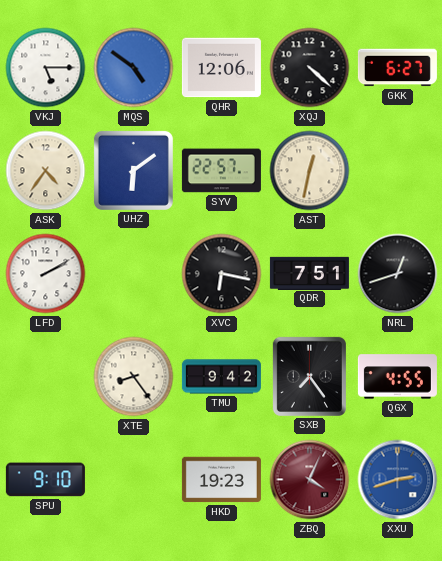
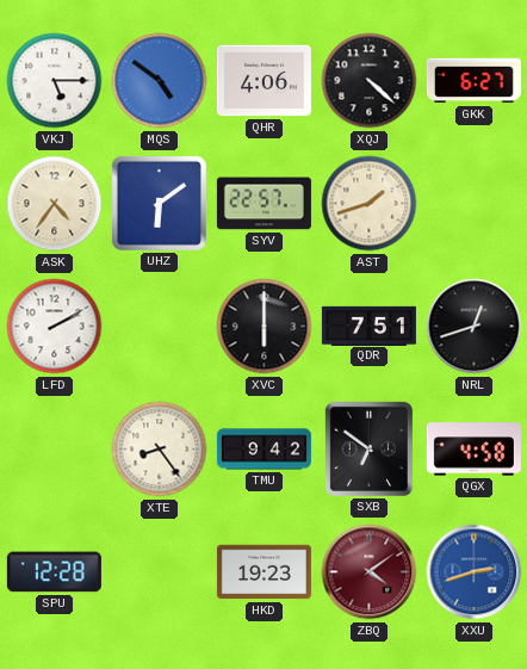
QHR: 12:06 -> 4:06 (263, 81)
AST: 12:32 -> 1:42 (370, 204)
XVC: 6:17 -> 6:00 (265, 327)
SXB: 7:24 -> 6:51 (368, 448)
QGX: 4:55 -> 4:58 (473, 450)
SPU: 9:10 -> 12:28 (54, 572)
ZBQ: 4:04 -> 4:09 (370, 572)
